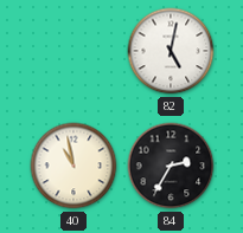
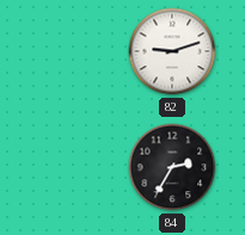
82: 5:02 -> 9:12 (172, 51)
40: 10:58 -> none (73, 166)
